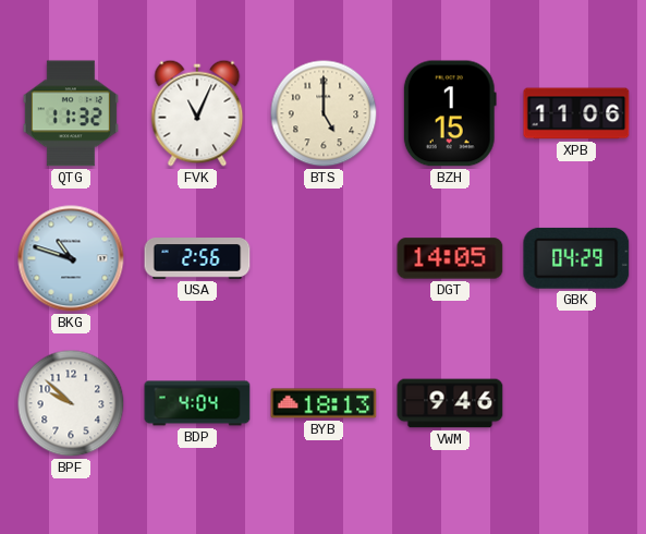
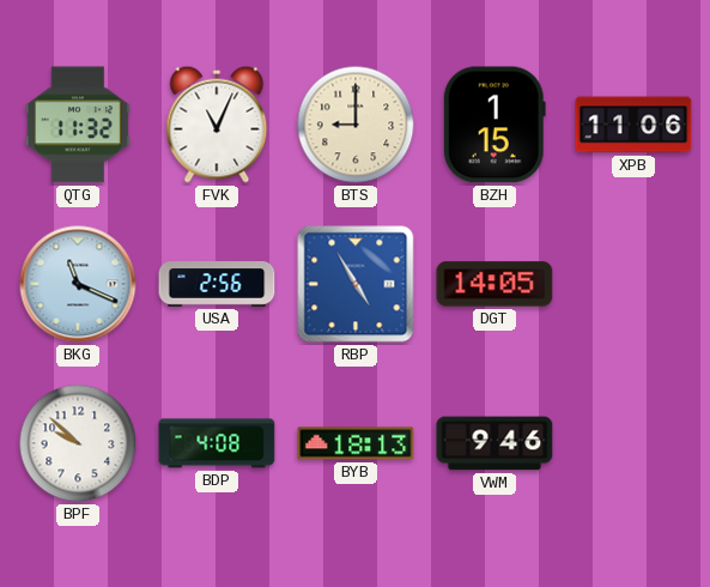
BTS: 5:00 -> 9:00 (356, 125)
BKG: 10:48 -> 11:19 (78, 284)
RBP: none -> 4:55 (356, 284)
GBK: 04:29 -> none (576, 258)
BDP: 4:04 -> 4:08 (217, 443)
